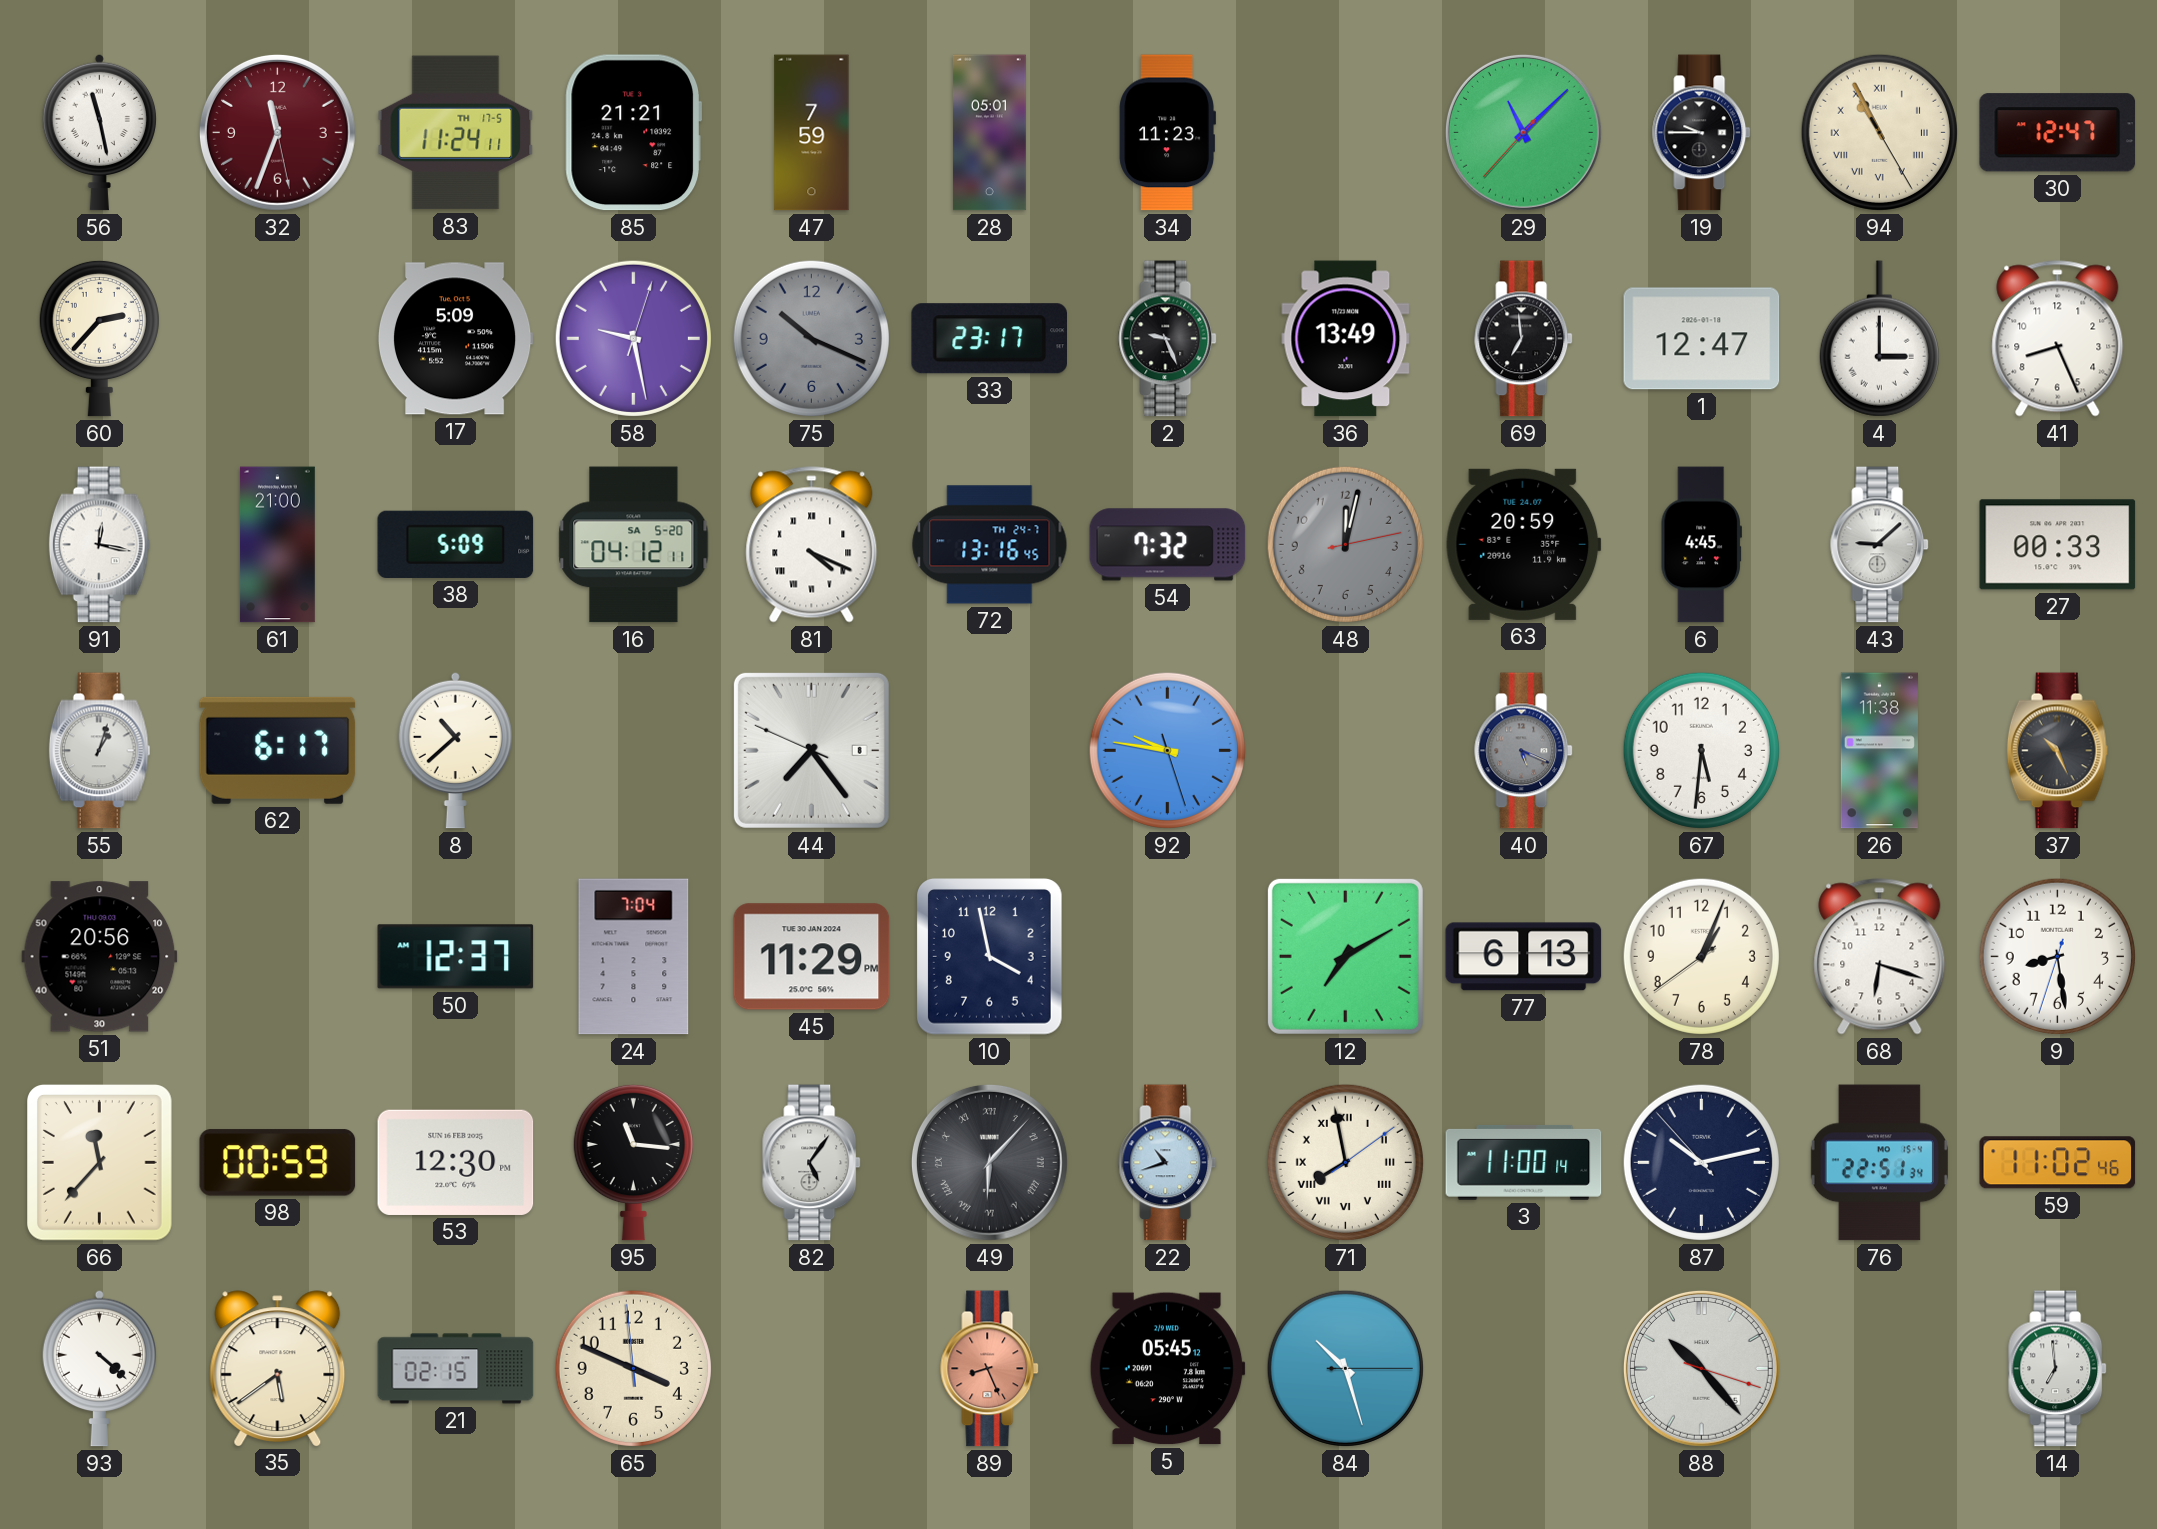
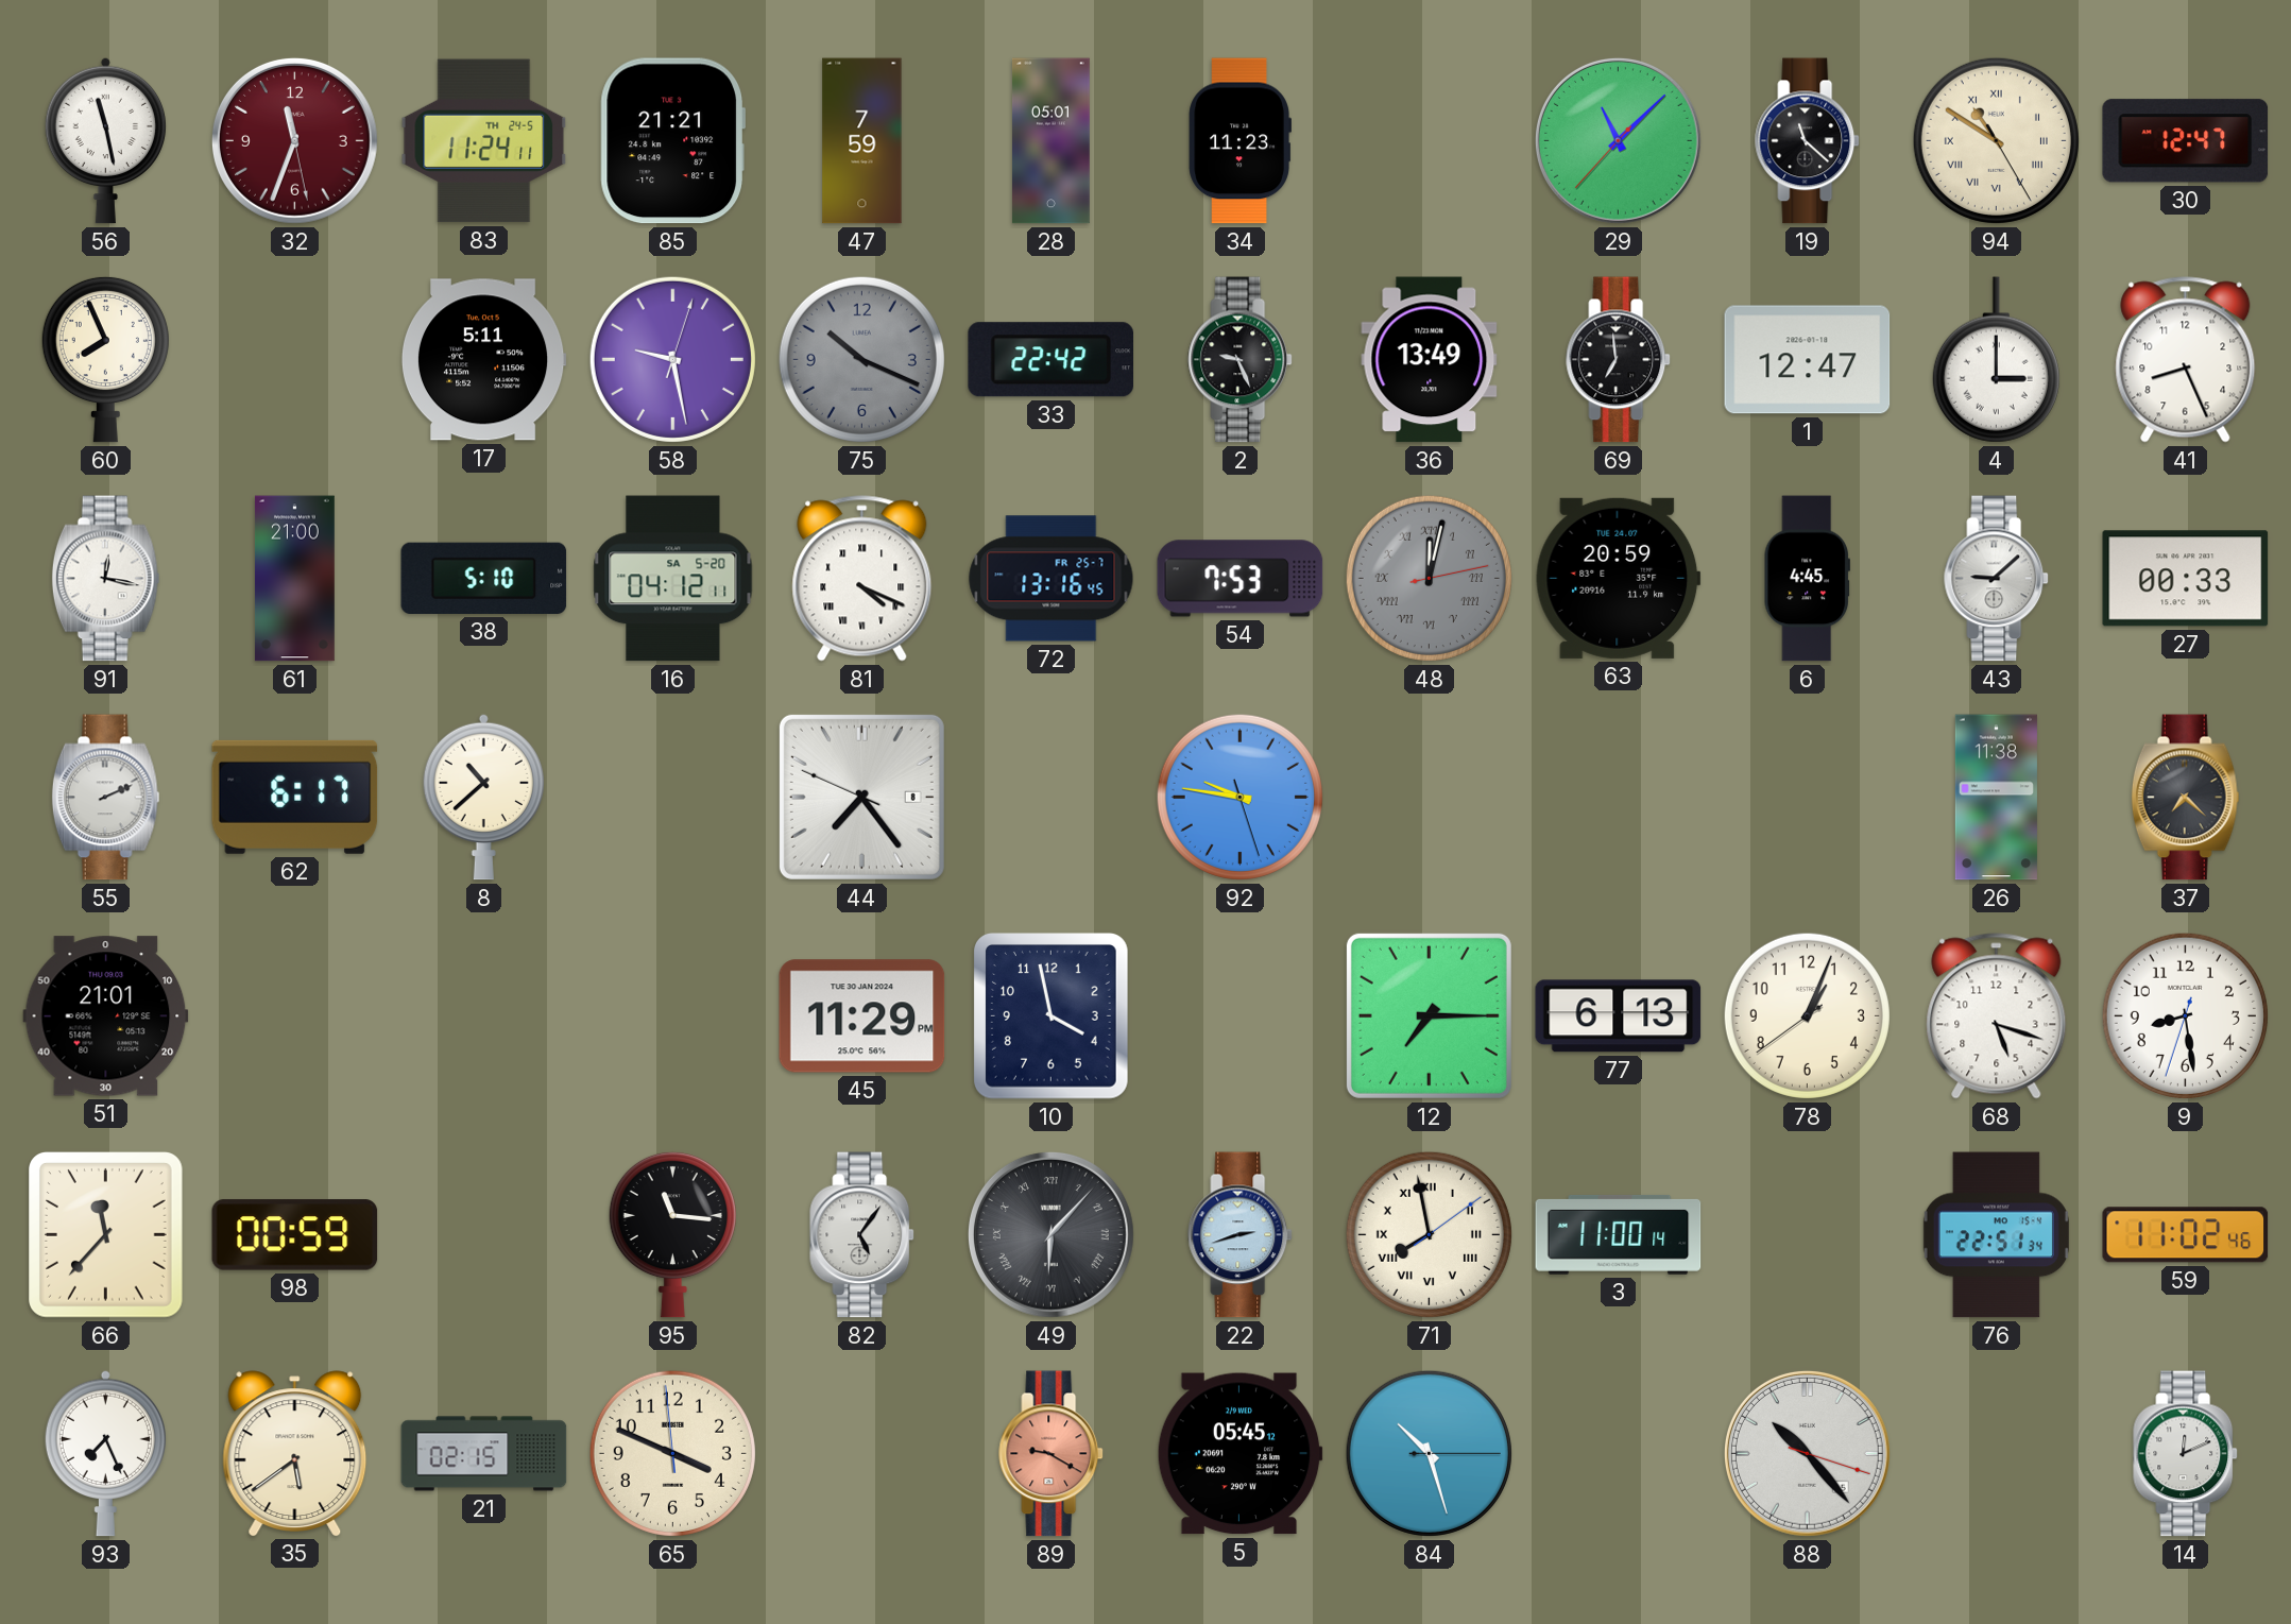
83 date: TH 17-5 -> TH 24-5 (484, 141)
19: 9:45 -> 11:22 (1808, 141)
94: 10:55 -> 10:50 (1996, 140)
60: 2:37 -> 7:56 (105, 359)
17: 5:09 -> 5:11 (483, 360)
33: 23:17 -> 22:42 (1050, 360)
38: 5:09 -> 5:10 (484, 578)
72 date: TH 24-7 -> FR 25-7 (1052, 579)
54: 7:32 -> 7:53 (1241, 579)
48 numerals: Arabic -> Roman (1429, 578)
55: 1:03 -> 2:11 (106, 798)
40: 5:19 -> none (1524, 751)
67: 5:31 -> none (1701, 750)
37: 10:26 -> 7:22 (2186, 798)
51: 20:56 -> 21:01 (106, 1016)
50: 12:37 -> none (456, 957)
24: 7:04 -> none (634, 957)
12: 7:10 -> 7:15 (1429, 1015)
68: 6:18 -> 5:18 (1997, 1016)
53: 12:30 -> none (456, 1162)
22: 10:42 -> 2:42 (1241, 1235)
87: 10:12 -> none (1701, 1162)
93: 4:22 -> 7:26 (105, 1453)
89: 8:26 -> 9:20 (1052, 1454)
14: 6:59 -> 12:11 (2186, 1454)
